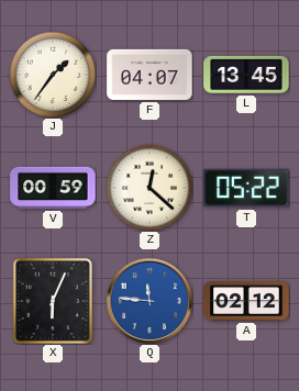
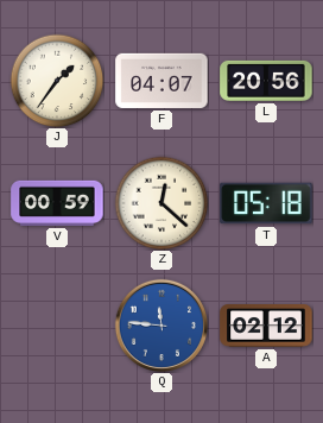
L: 13:45 -> 20:56 (266, 81)
T: 05:22 -> 05:18 (266, 203)
X: 6:04 -> none (53, 301)
